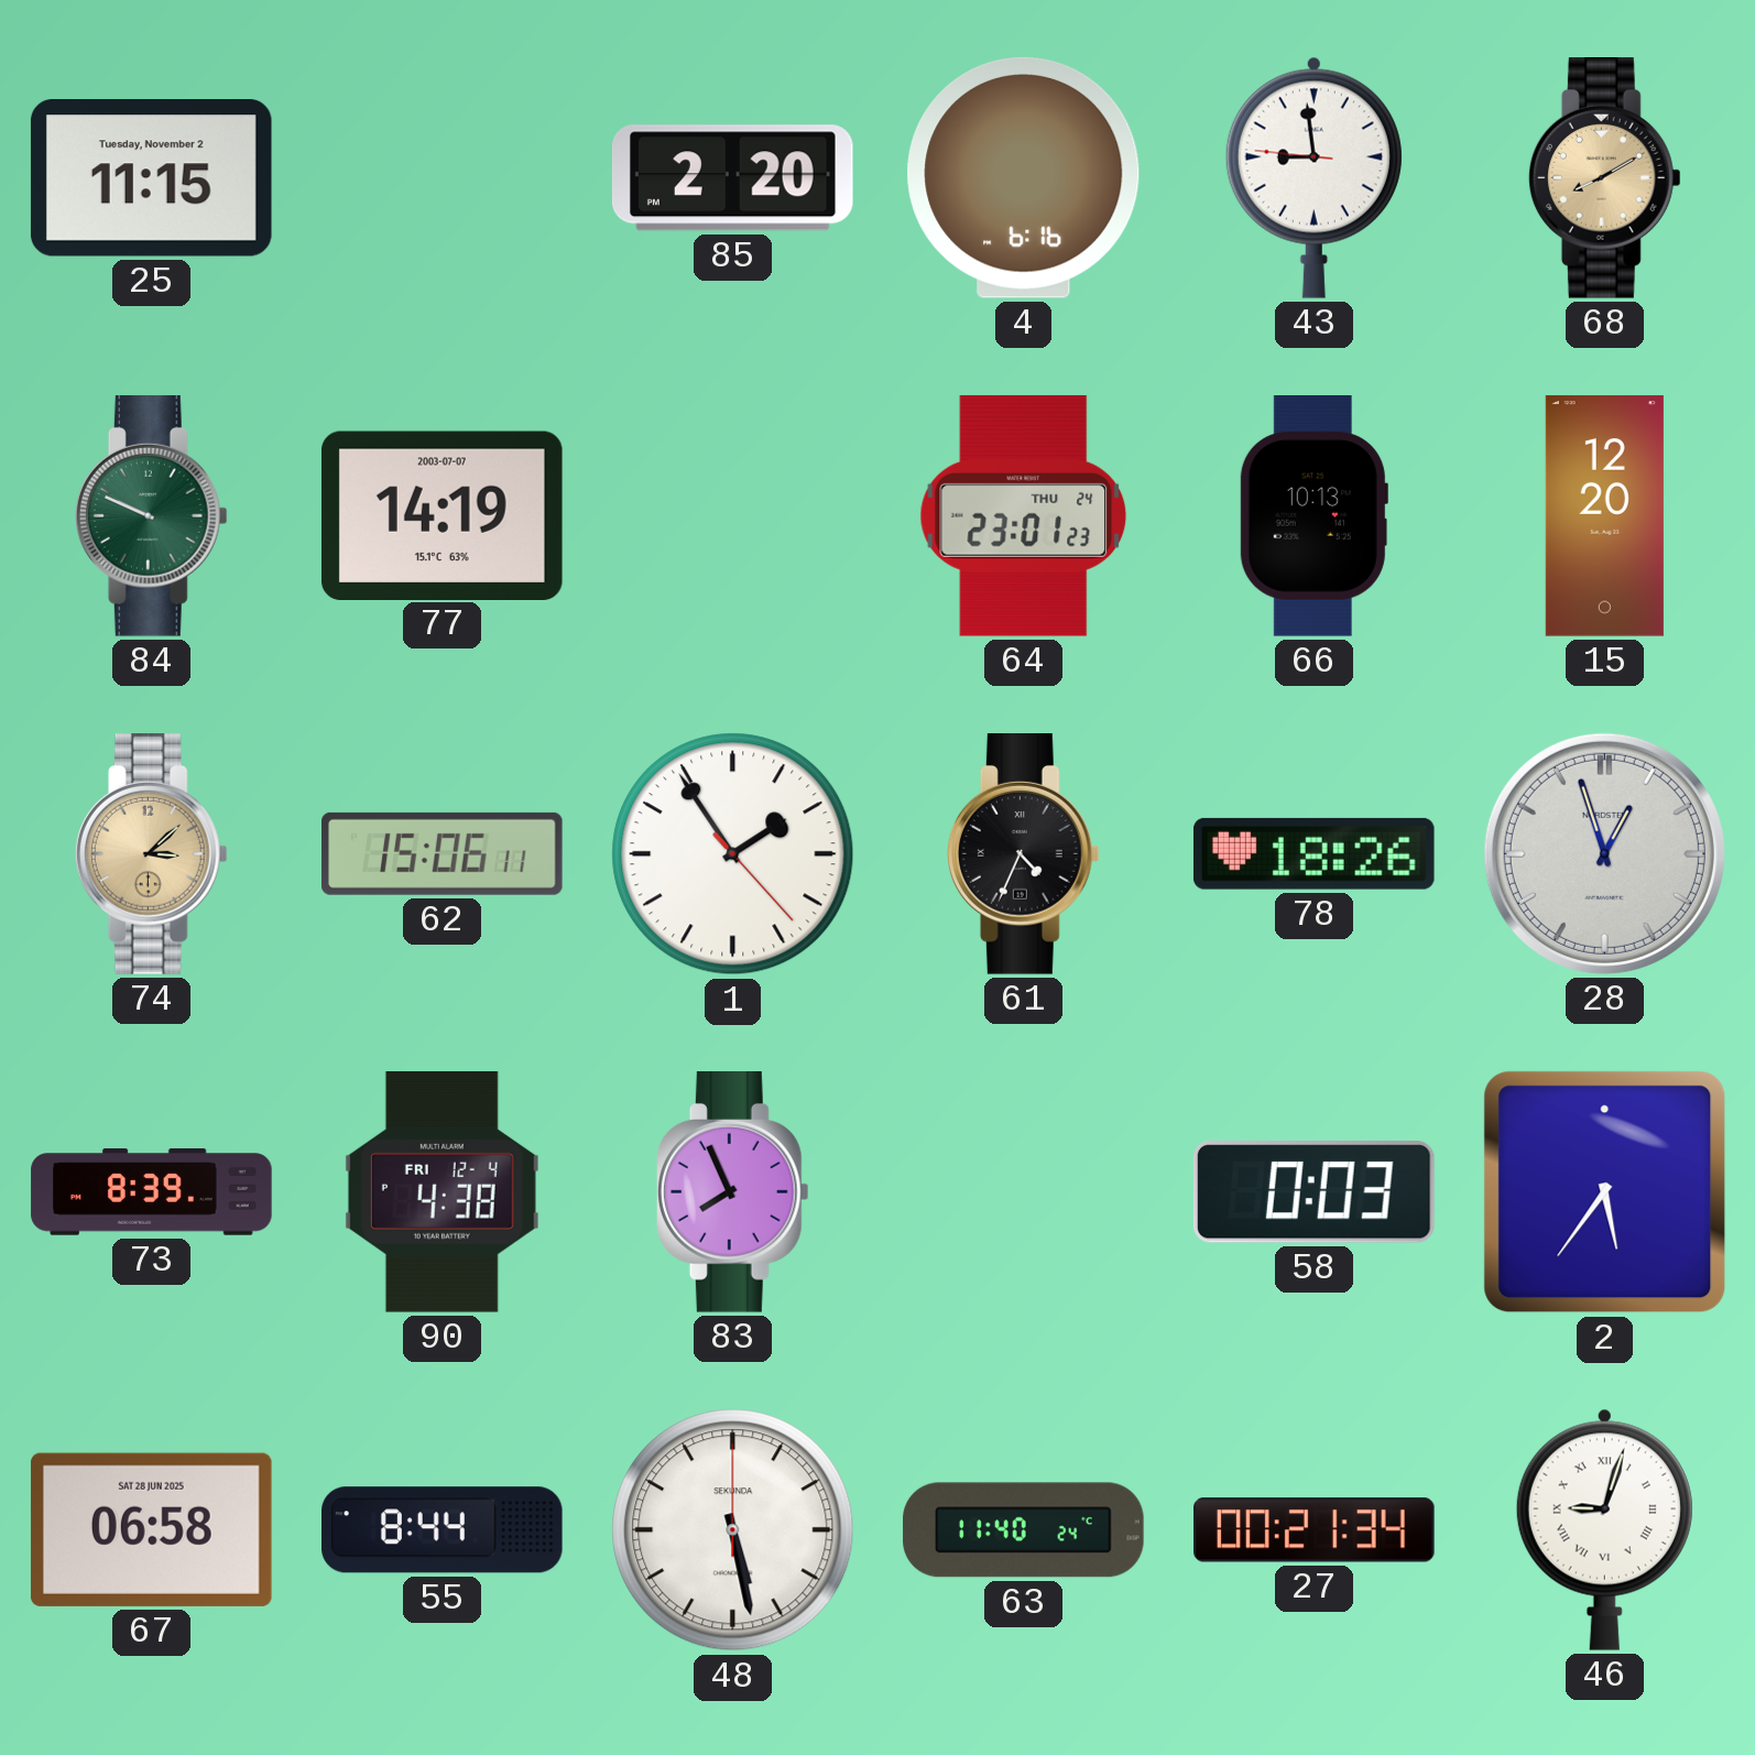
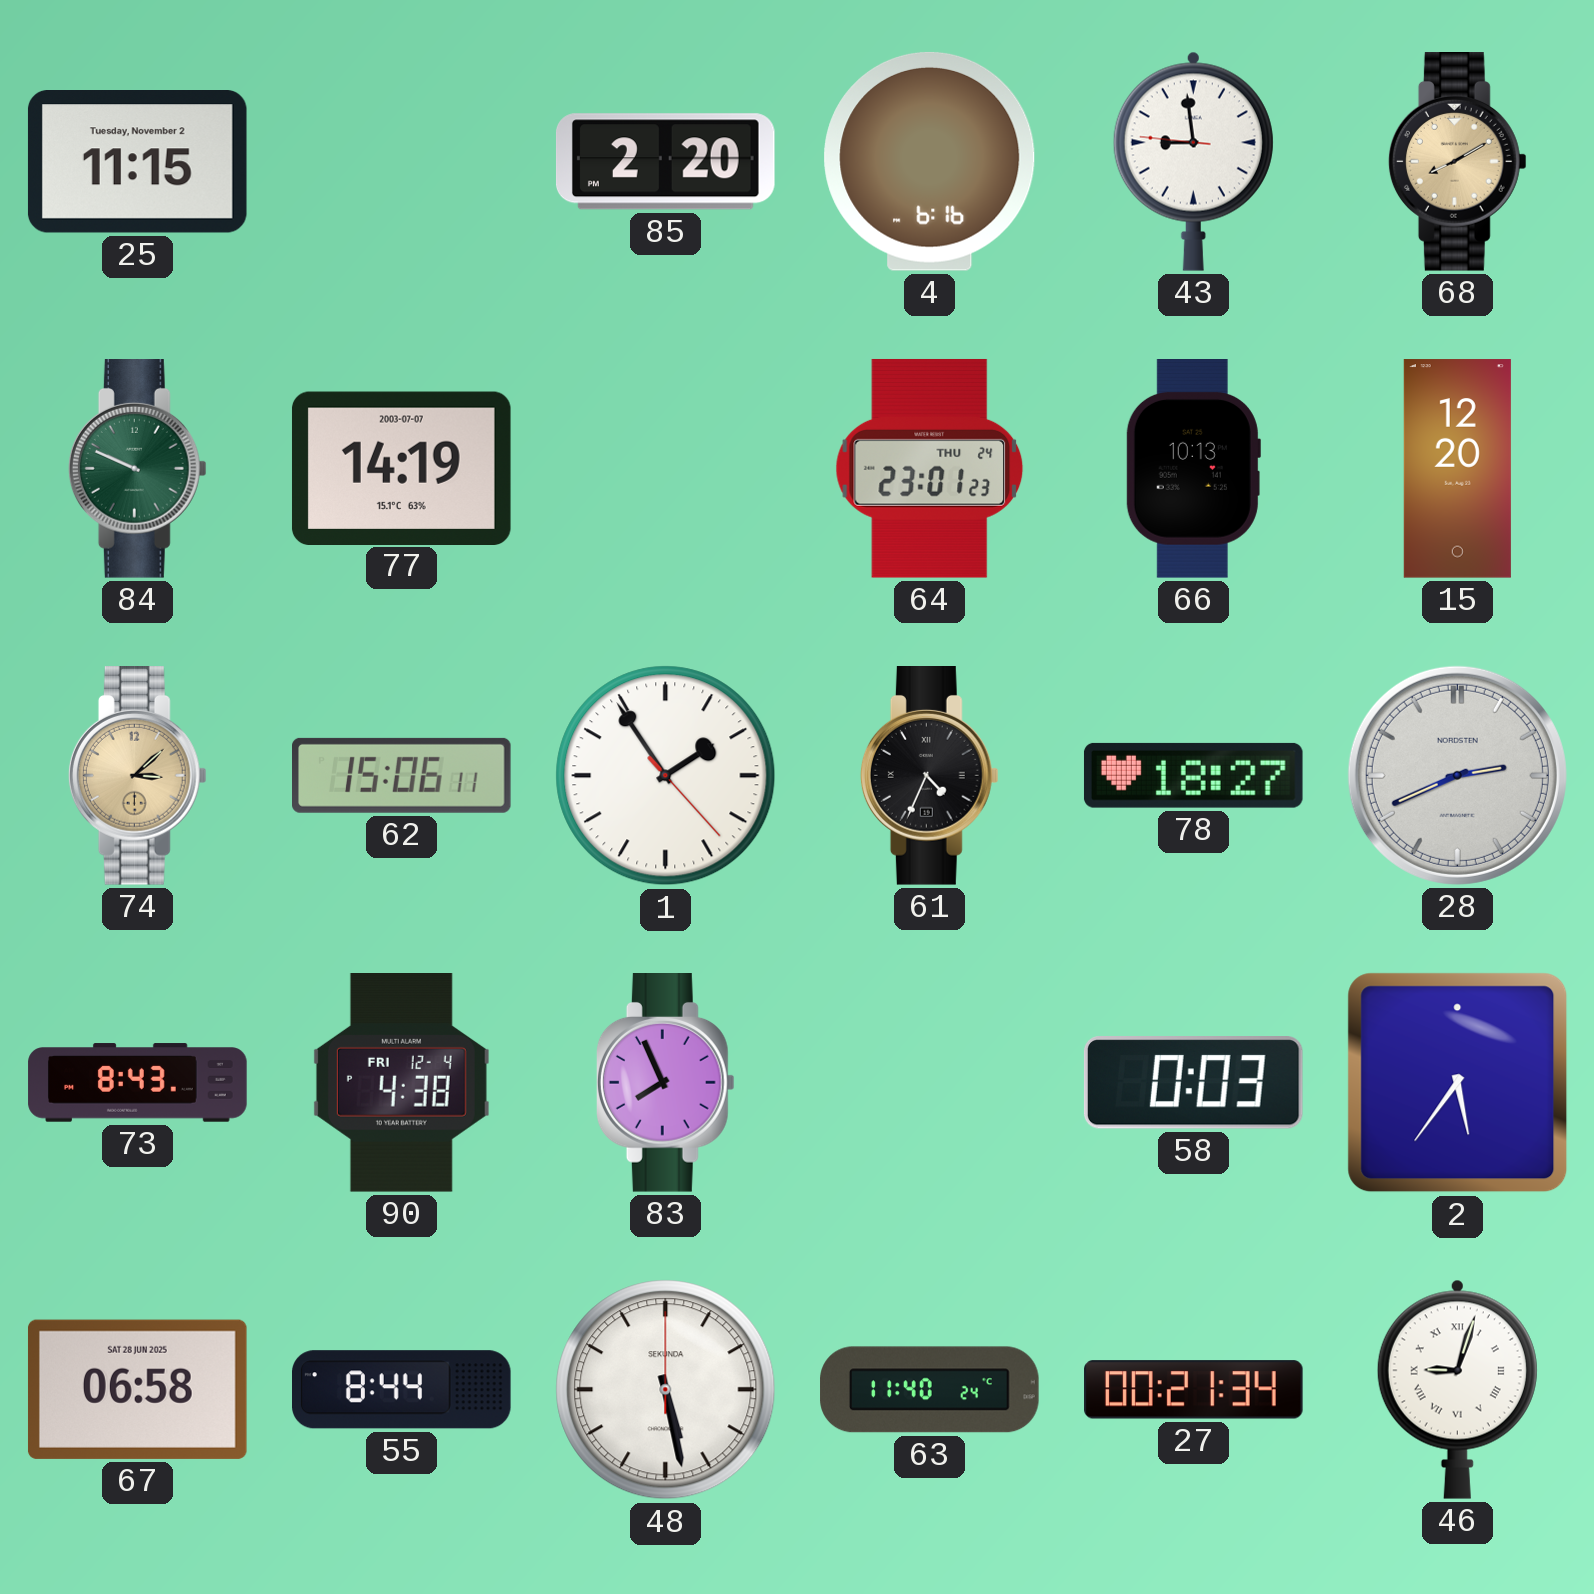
78: 18:26 -> 18:27 (1193, 775)
28: 12:57 -> 2:41 (1457, 775)
73: 8:39 -> 8:43 (138, 1083)
